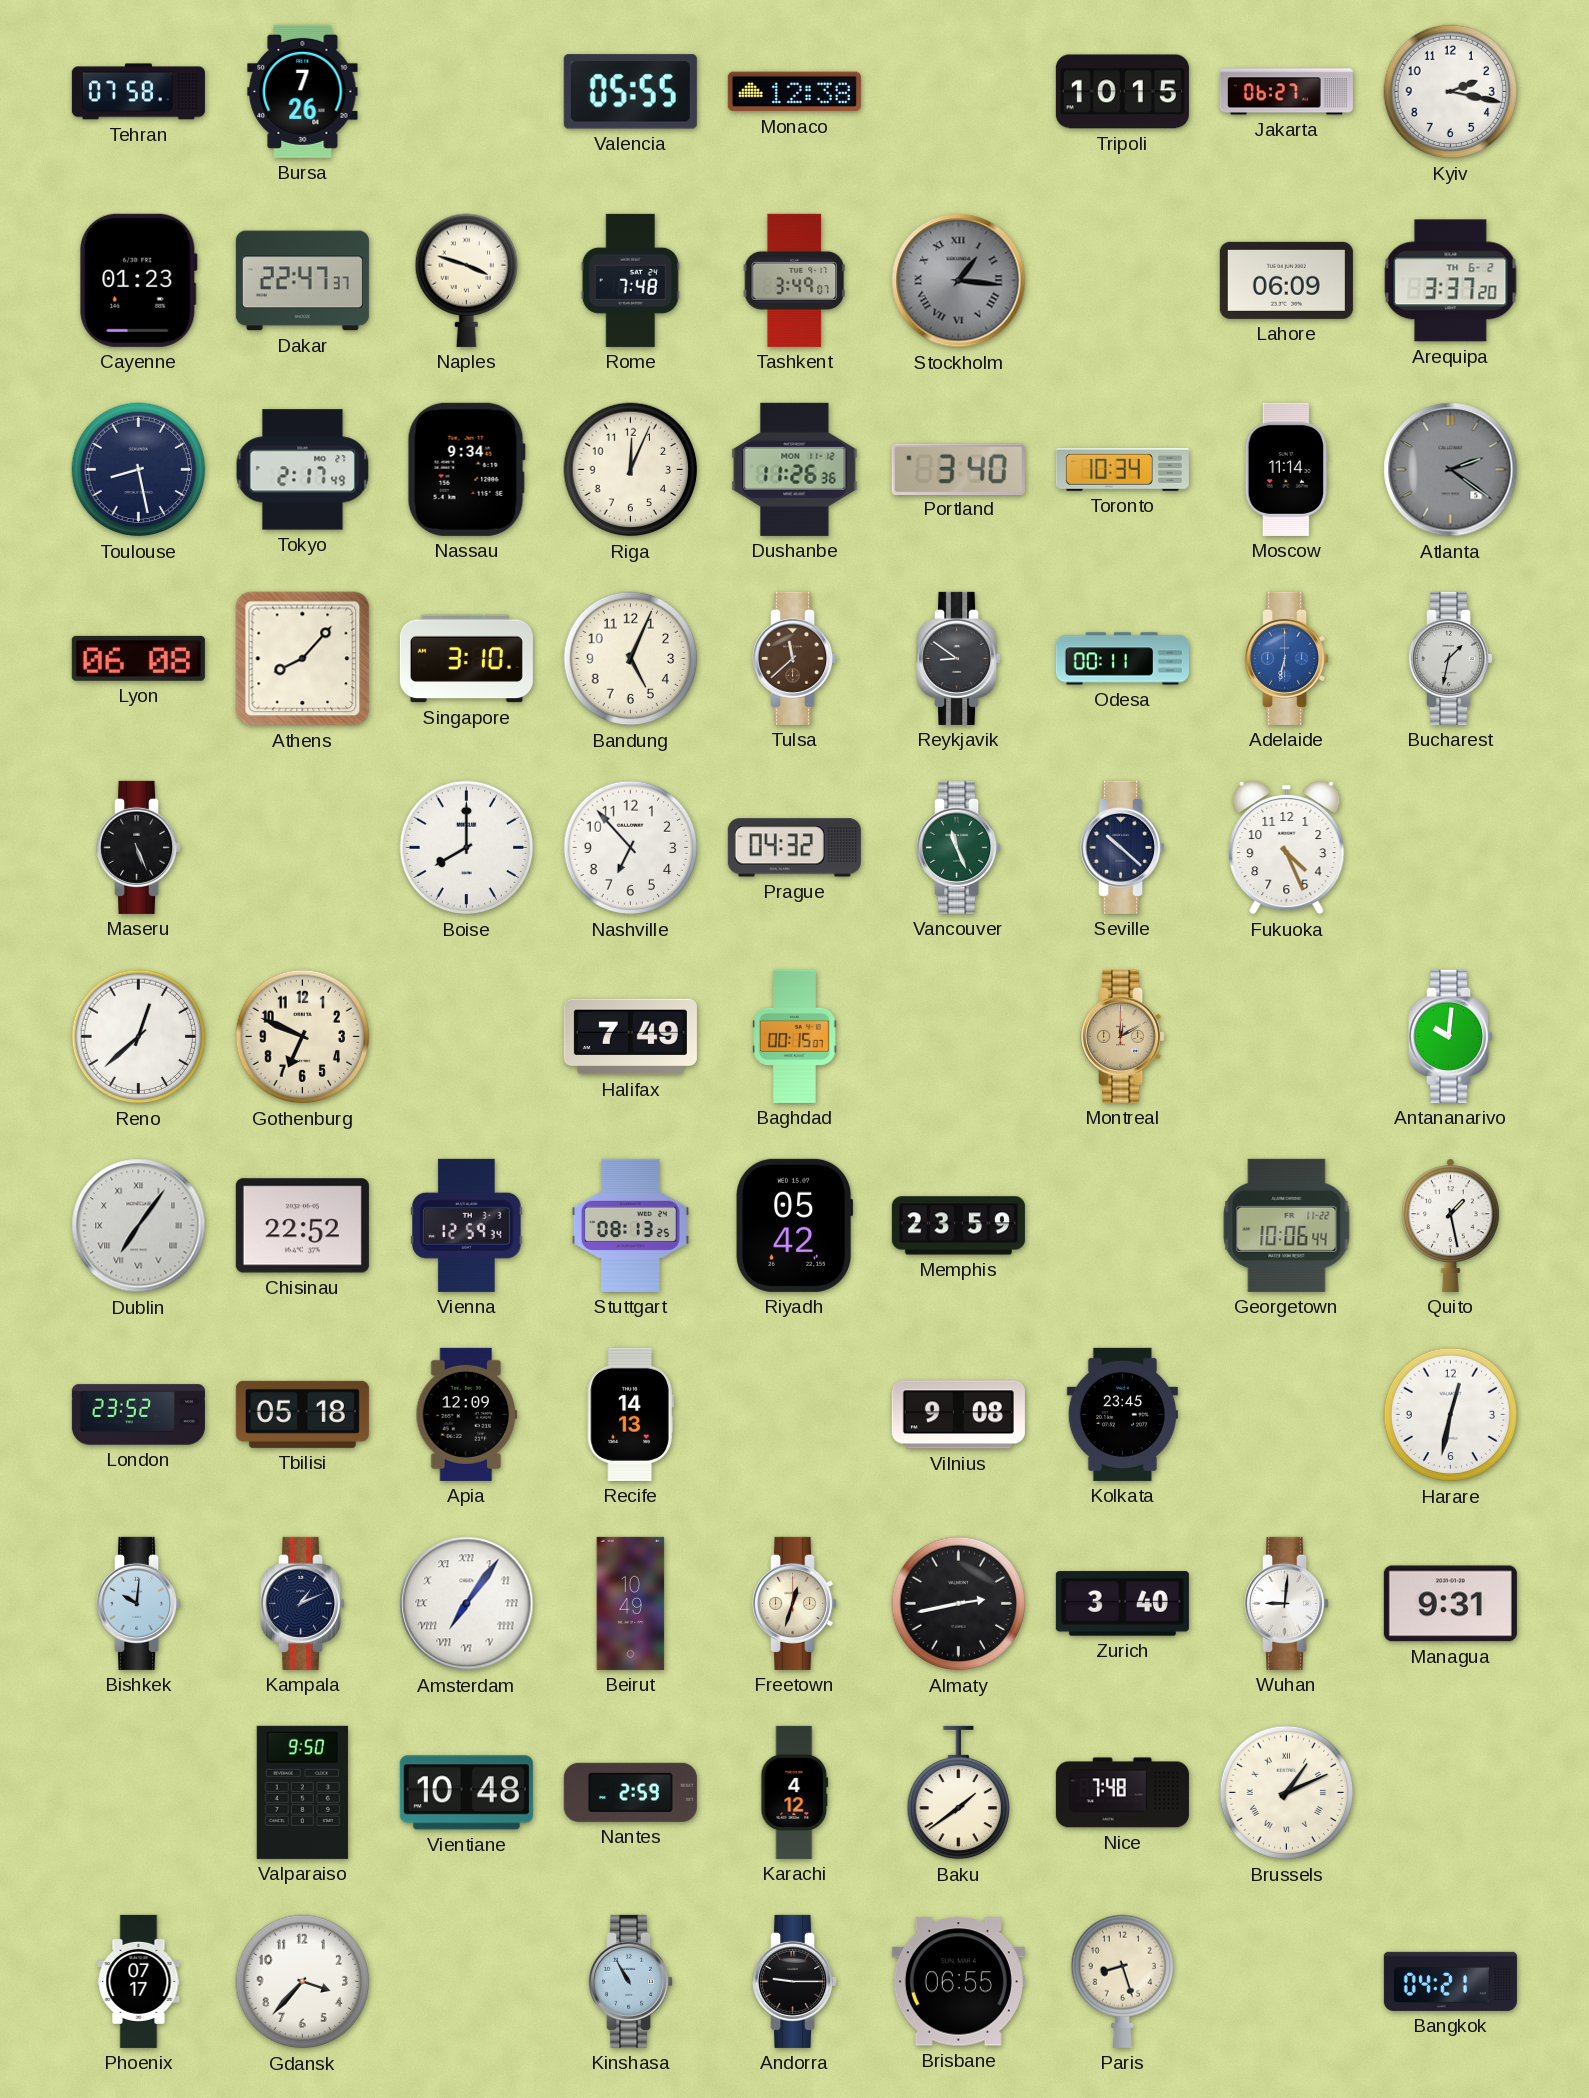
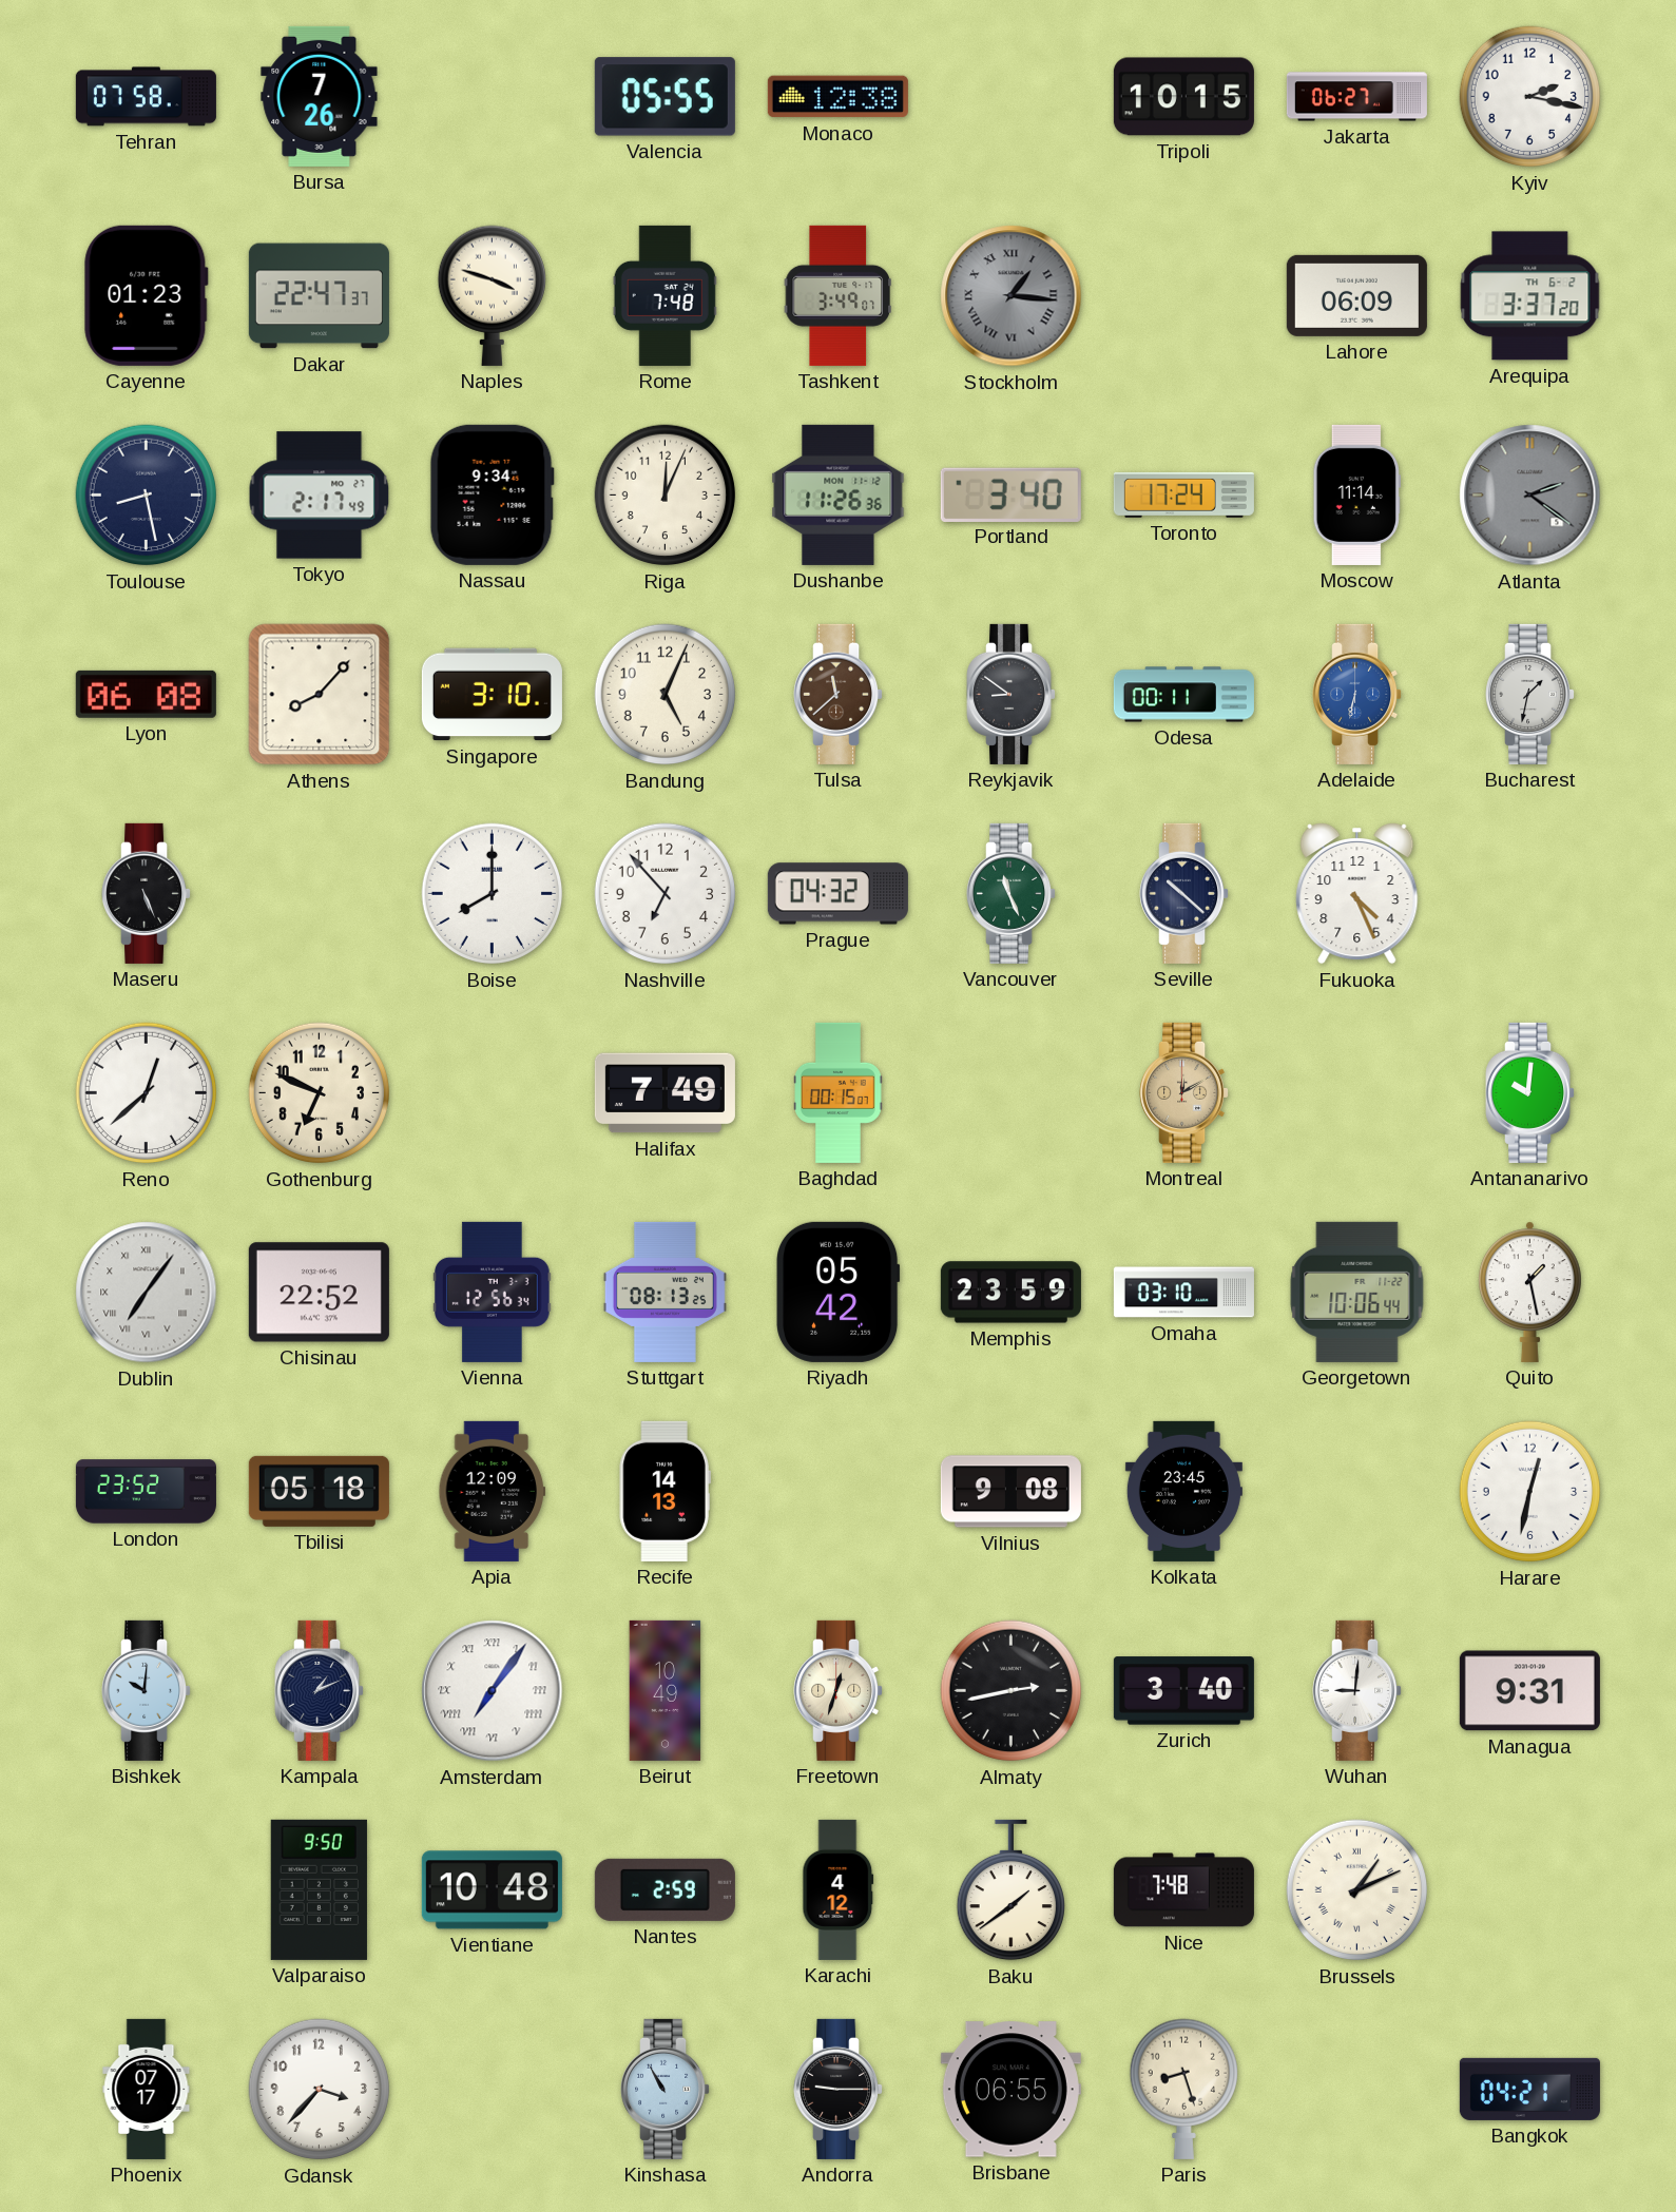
Toronto: 10:34 -> 17:24 (1183, 494)
Vienna: 12:59 -> 12:56 (493, 1292)
Omaha: none -> 03:10 (1183, 1293)
